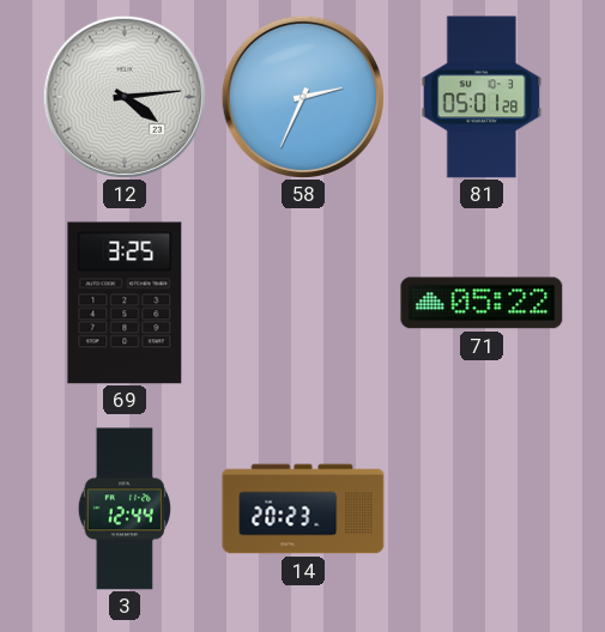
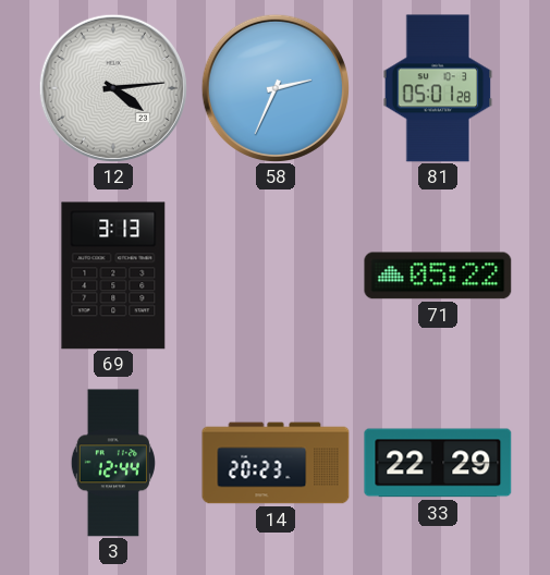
69: 3:25 -> 3:13 (113, 276)
33: none -> 22:29 (438, 463)
